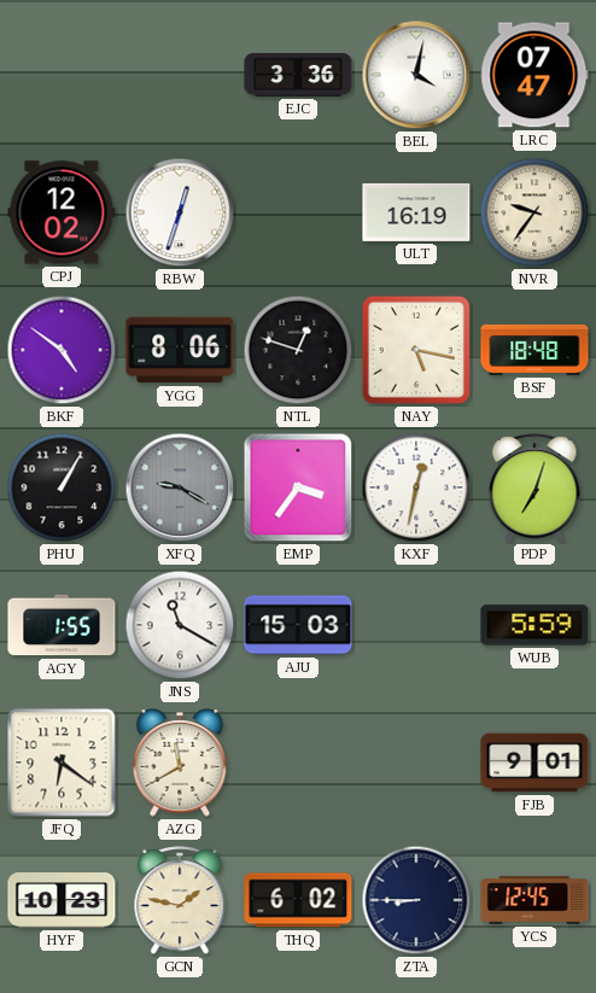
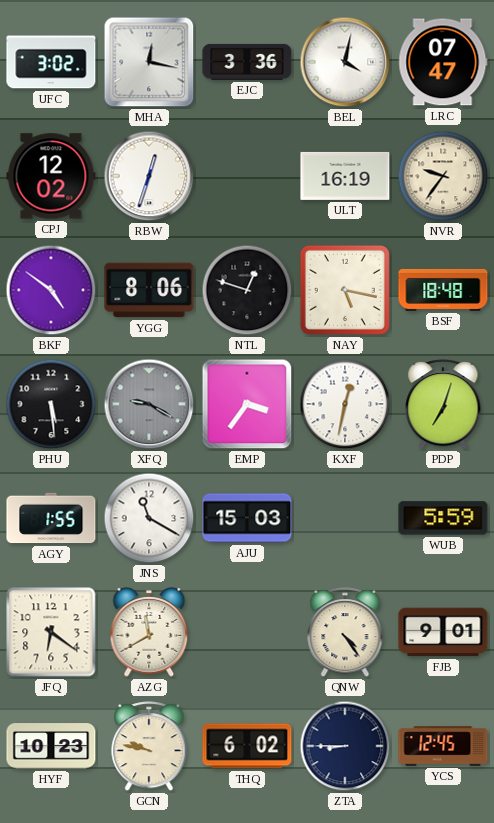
UFC: none -> 3:02 (51, 62)
MHA: none -> 12:17 (149, 62)
PHU: 1:05 -> 5:29 (51, 404)
QNW: none -> 4:24 (345, 633)
GCN: 1:47 -> 9:47 (149, 747)
